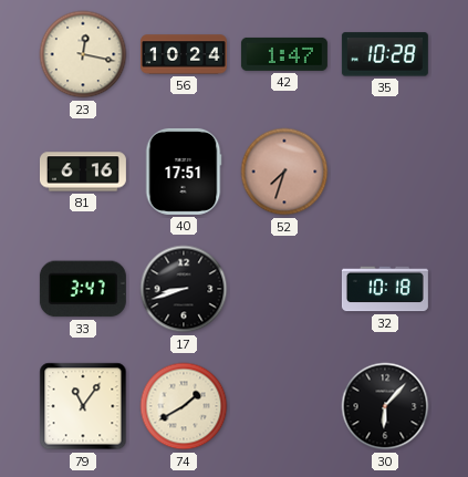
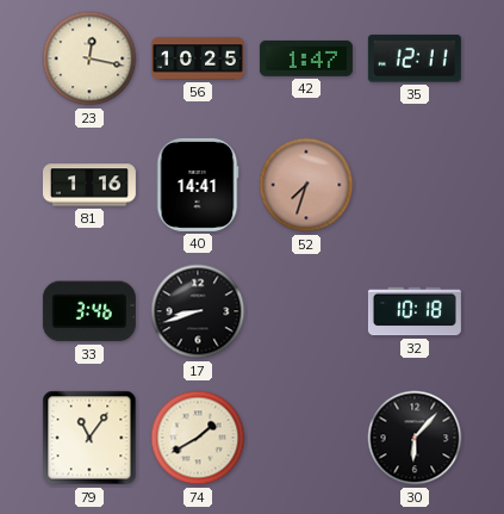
56: 10:24 -> 10:25 (198, 58)
35: 10:28 -> 12:11 (415, 58)
81: 6:16 -> 1:16 (89, 185)
40: 17:51 -> 14:41 (198, 185)
33: 3:47 -> 3:46 (89, 311)
